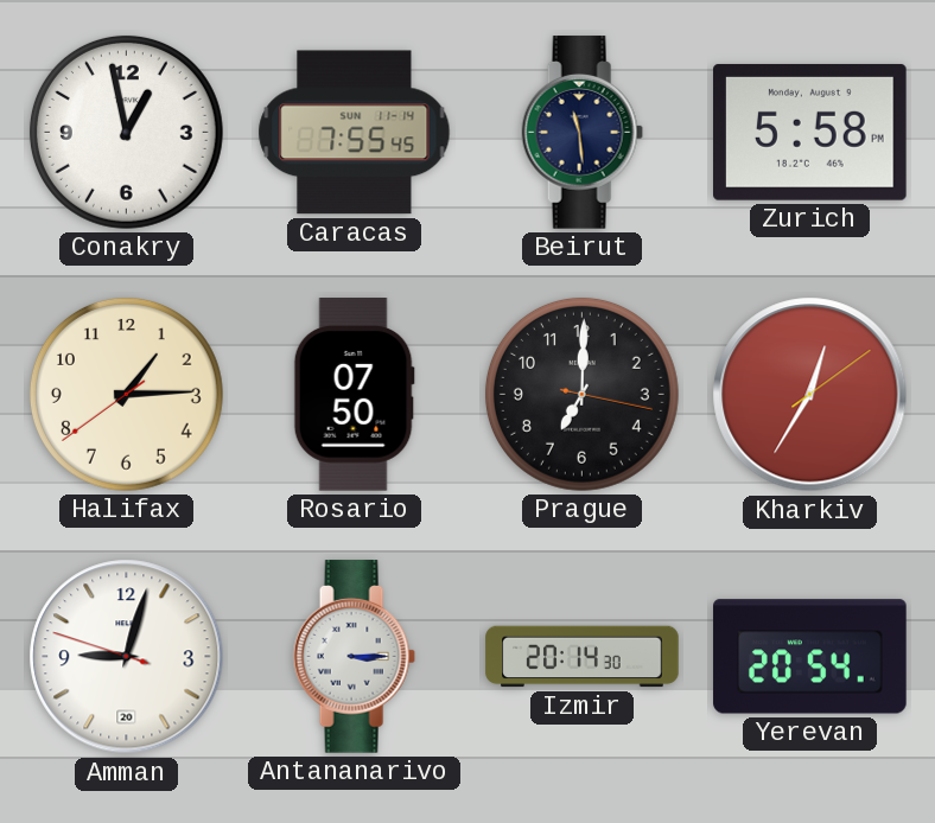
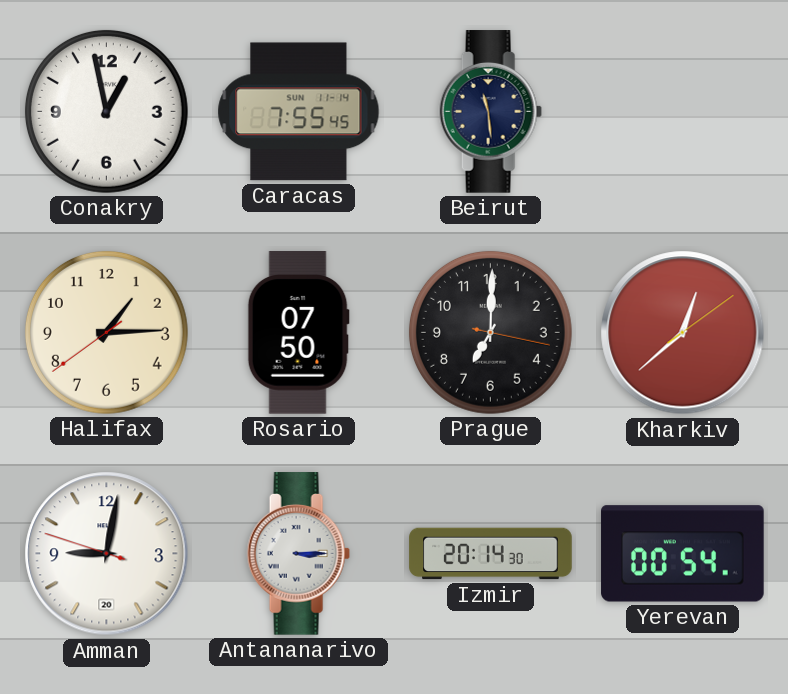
Zurich: 5:58 -> none (810, 132)
Kharkiv: 12:35 -> 12:38 (683, 333)
Amman: 9:02 -> 9:01 (107, 554)
Yerevan: 20:54 -> 00:54 (683, 554)
